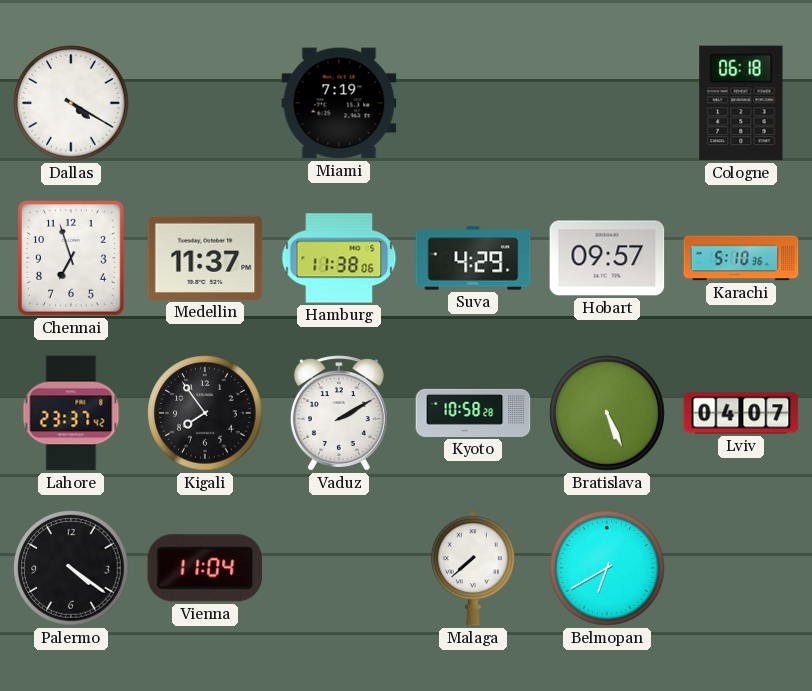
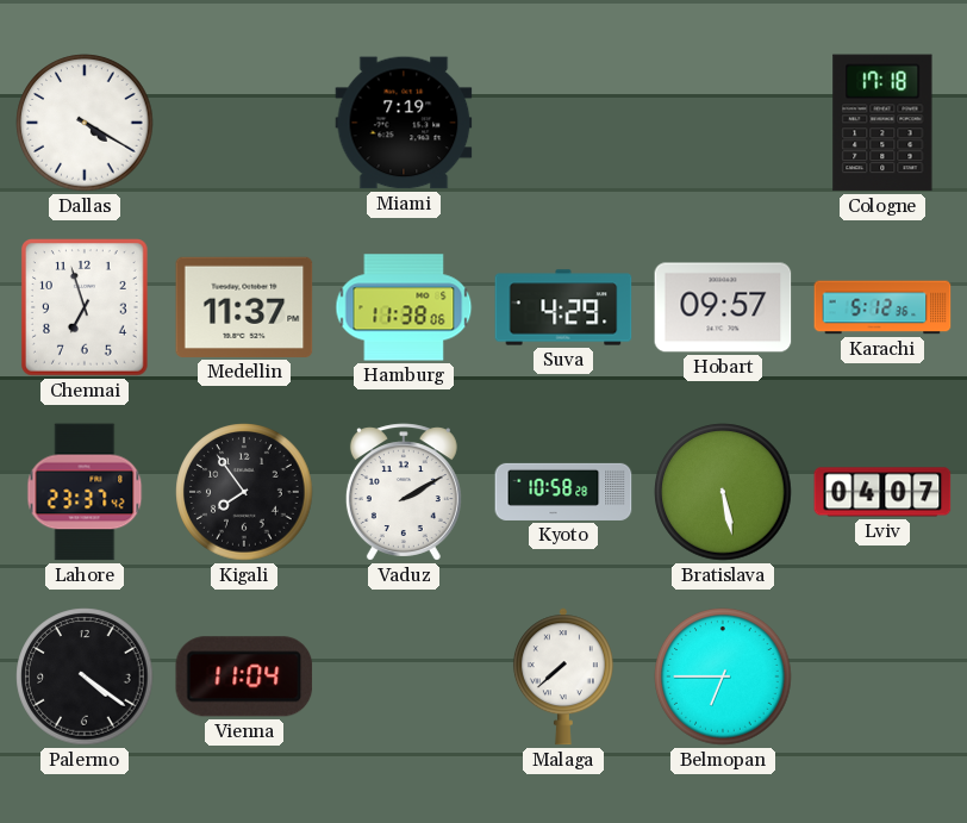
Cologne: 06:18 -> 17:18 (882, 123)
Karachi: 5:10 -> 5:12 (882, 307)
Bratislava: 5:26 -> 5:28 (723, 492)
Belmopan: 6:40 -> 6:45 (723, 677)
